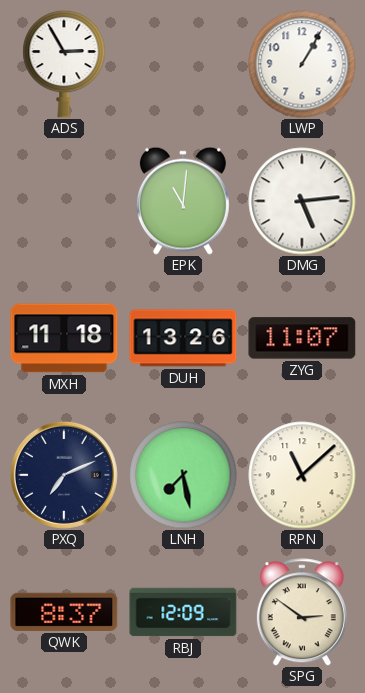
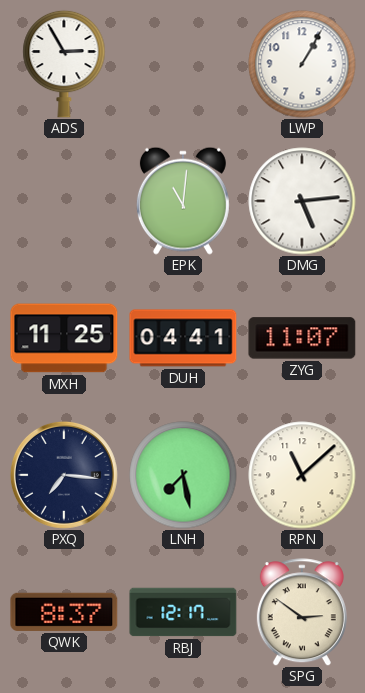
MXH: 11:18 -> 11:25 (64, 338)
DUH: 13:26 -> 04:41 (183, 338)
PXQ: 7:11 -> 7:16 (64, 475)
RBJ: 12:09 -> 12:17 (183, 612)
